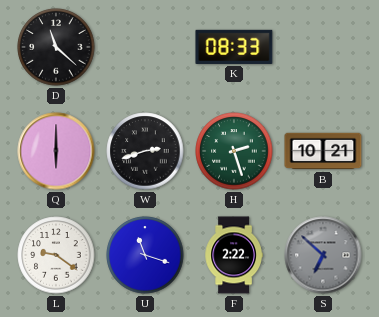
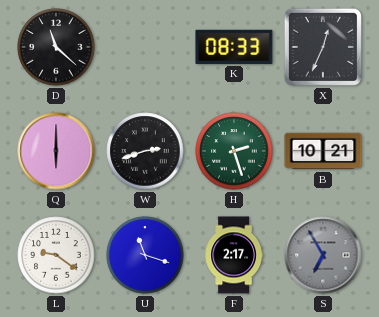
X: none -> 12:34 (323, 47)
F: 2:22 -> 2:17 (234, 255)
S: 6:52 -> 6:55 (323, 255)
